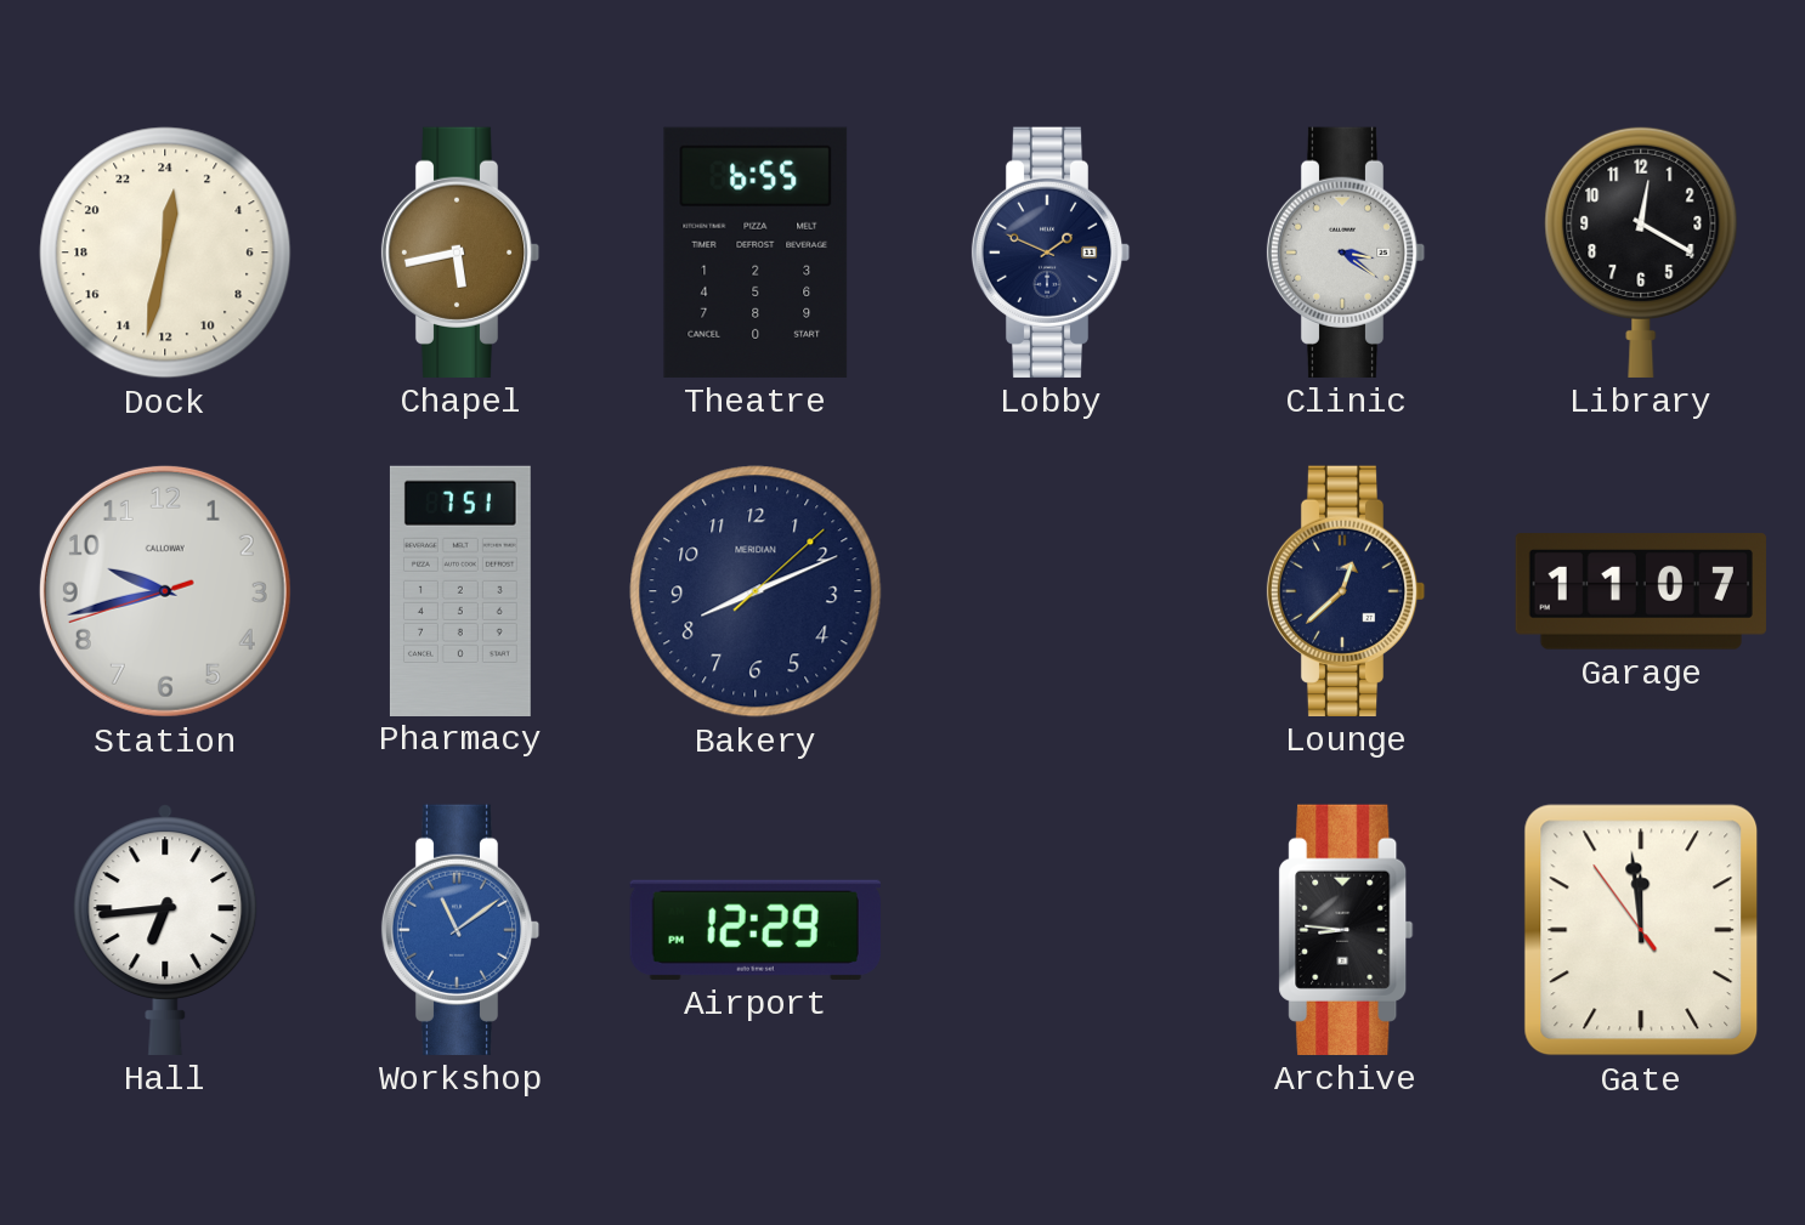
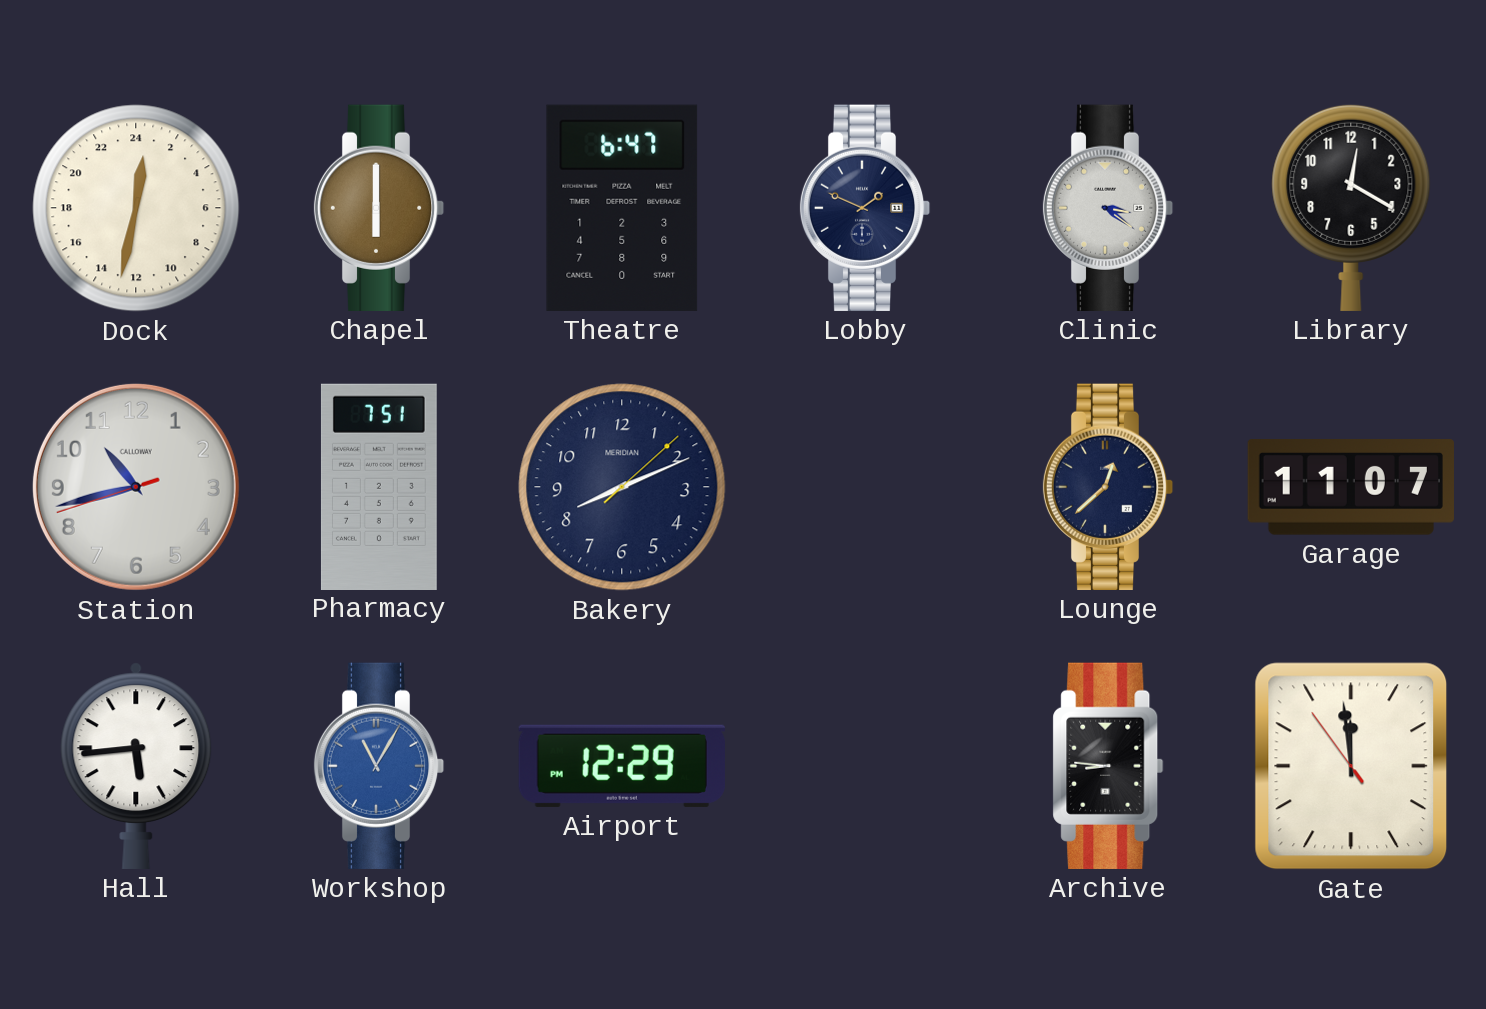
Chapel: 5:43 -> 6:00 (379, 208)
Theatre: 6:55 -> 6:47 (622, 208)
Station: 9:42 -> 10:42 (136, 487)
Hall: 6:44 -> 5:44 (136, 766)
Workshop: 11:09 -> 11:05 (379, 766)
